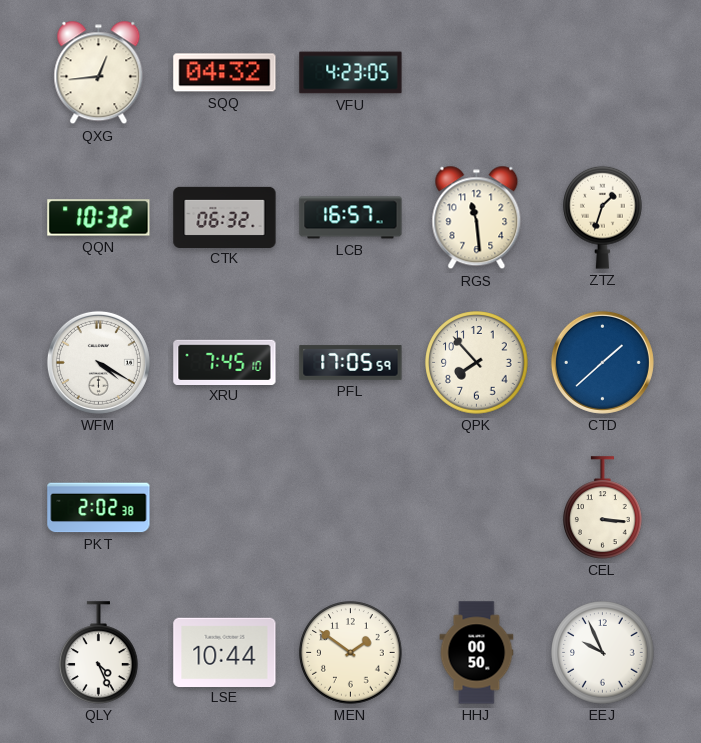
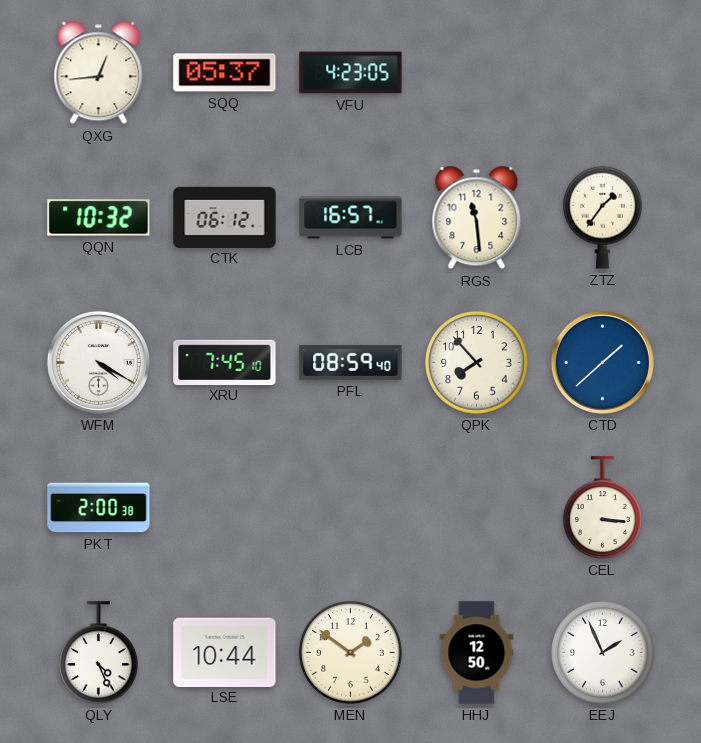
SQQ: 04:32 -> 05:37 (225, 73)
CTK: 06:32 -> 06:12 (225, 217)
ZTZ: 1:33 -> 1:36 (603, 217)
PFL: 17:05 -> 08:59 (351, 363)
PKT: 2:02 -> 2:00 (99, 508)
HHJ: 00:50 -> 12:50 (477, 653)
EEJ: 9:56 -> 1:56 (603, 653)
